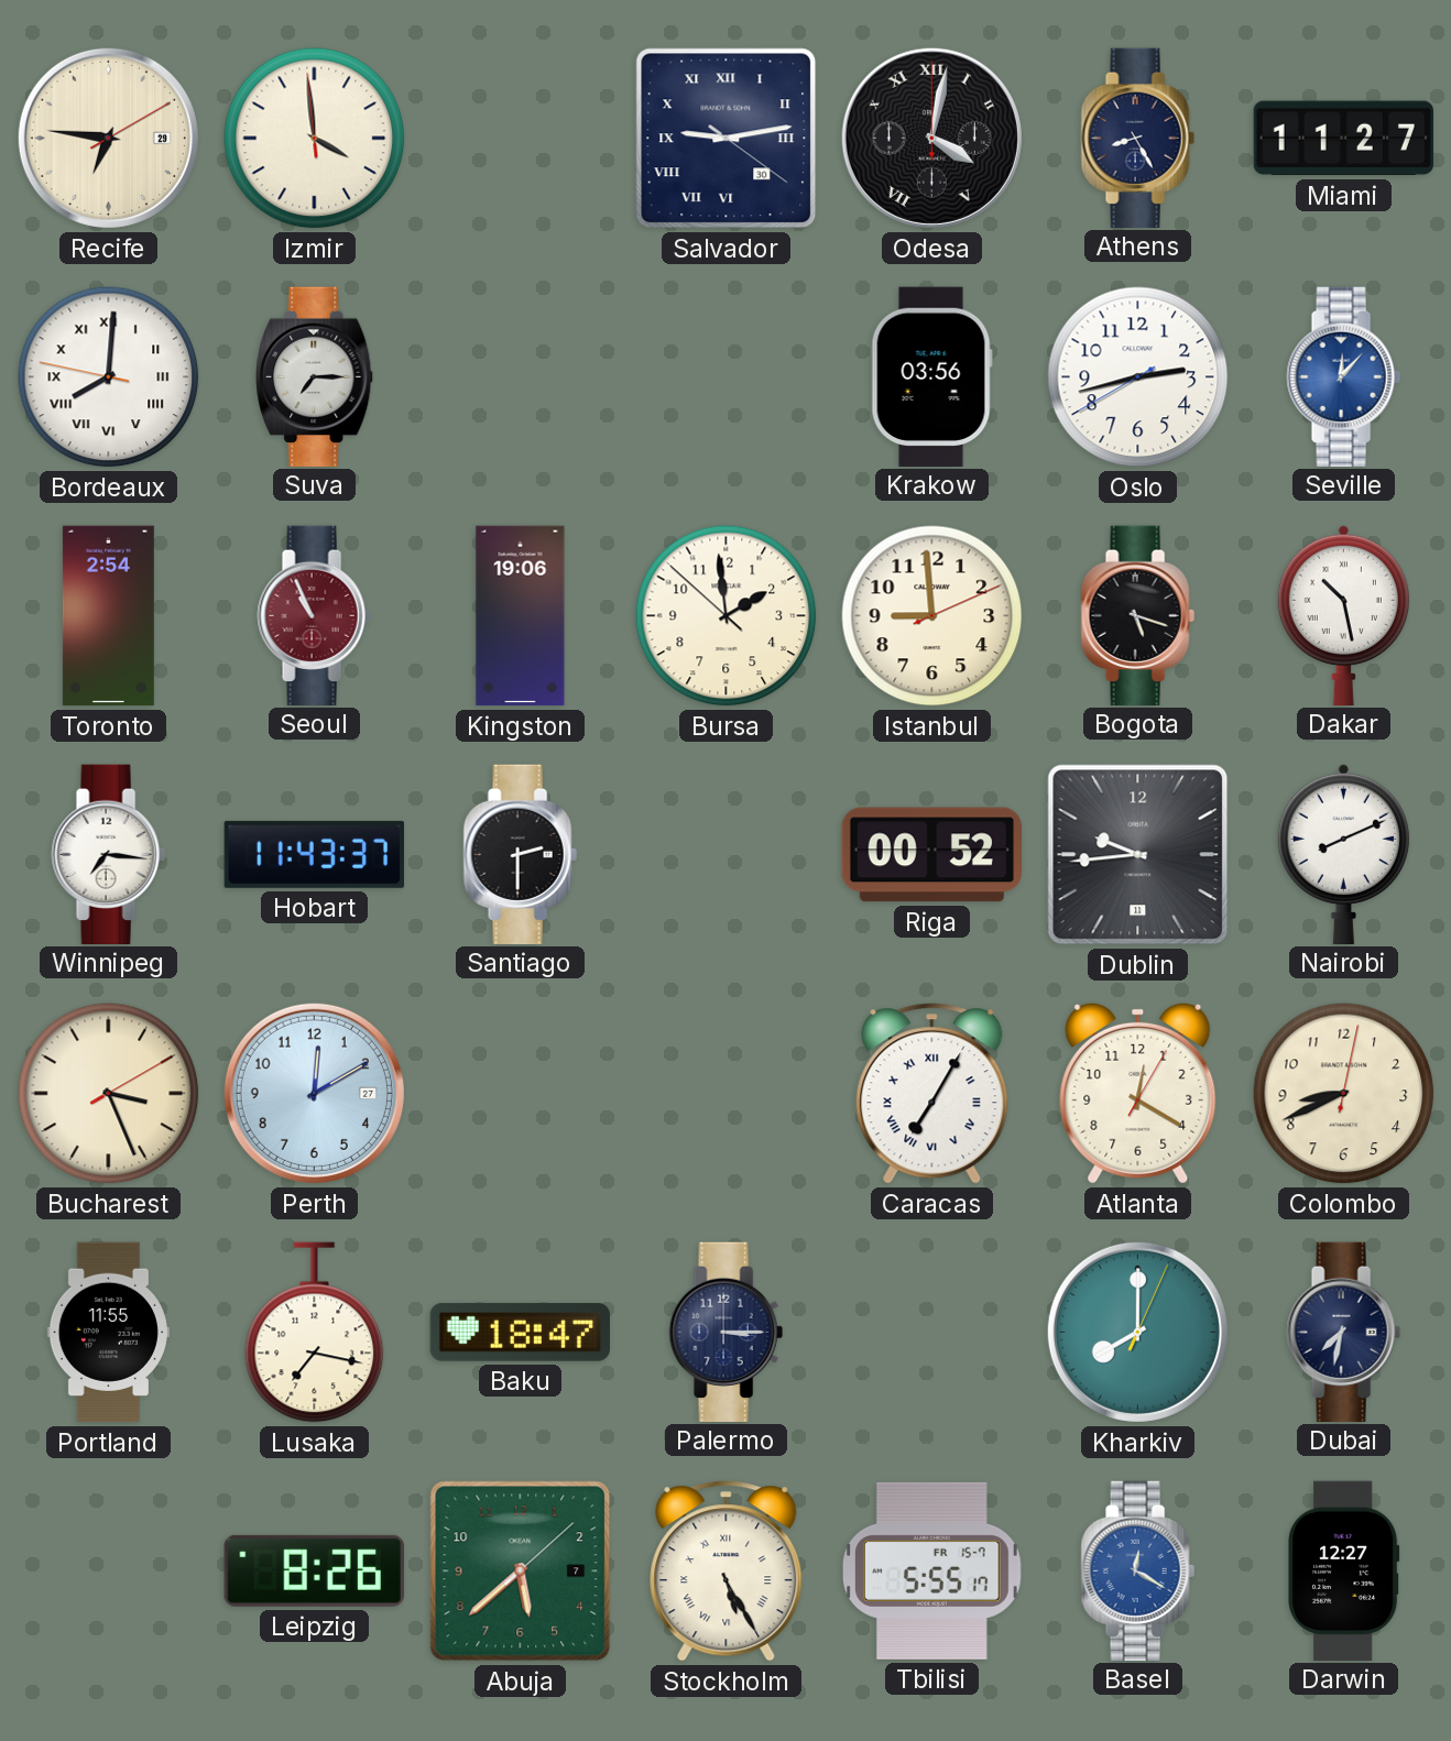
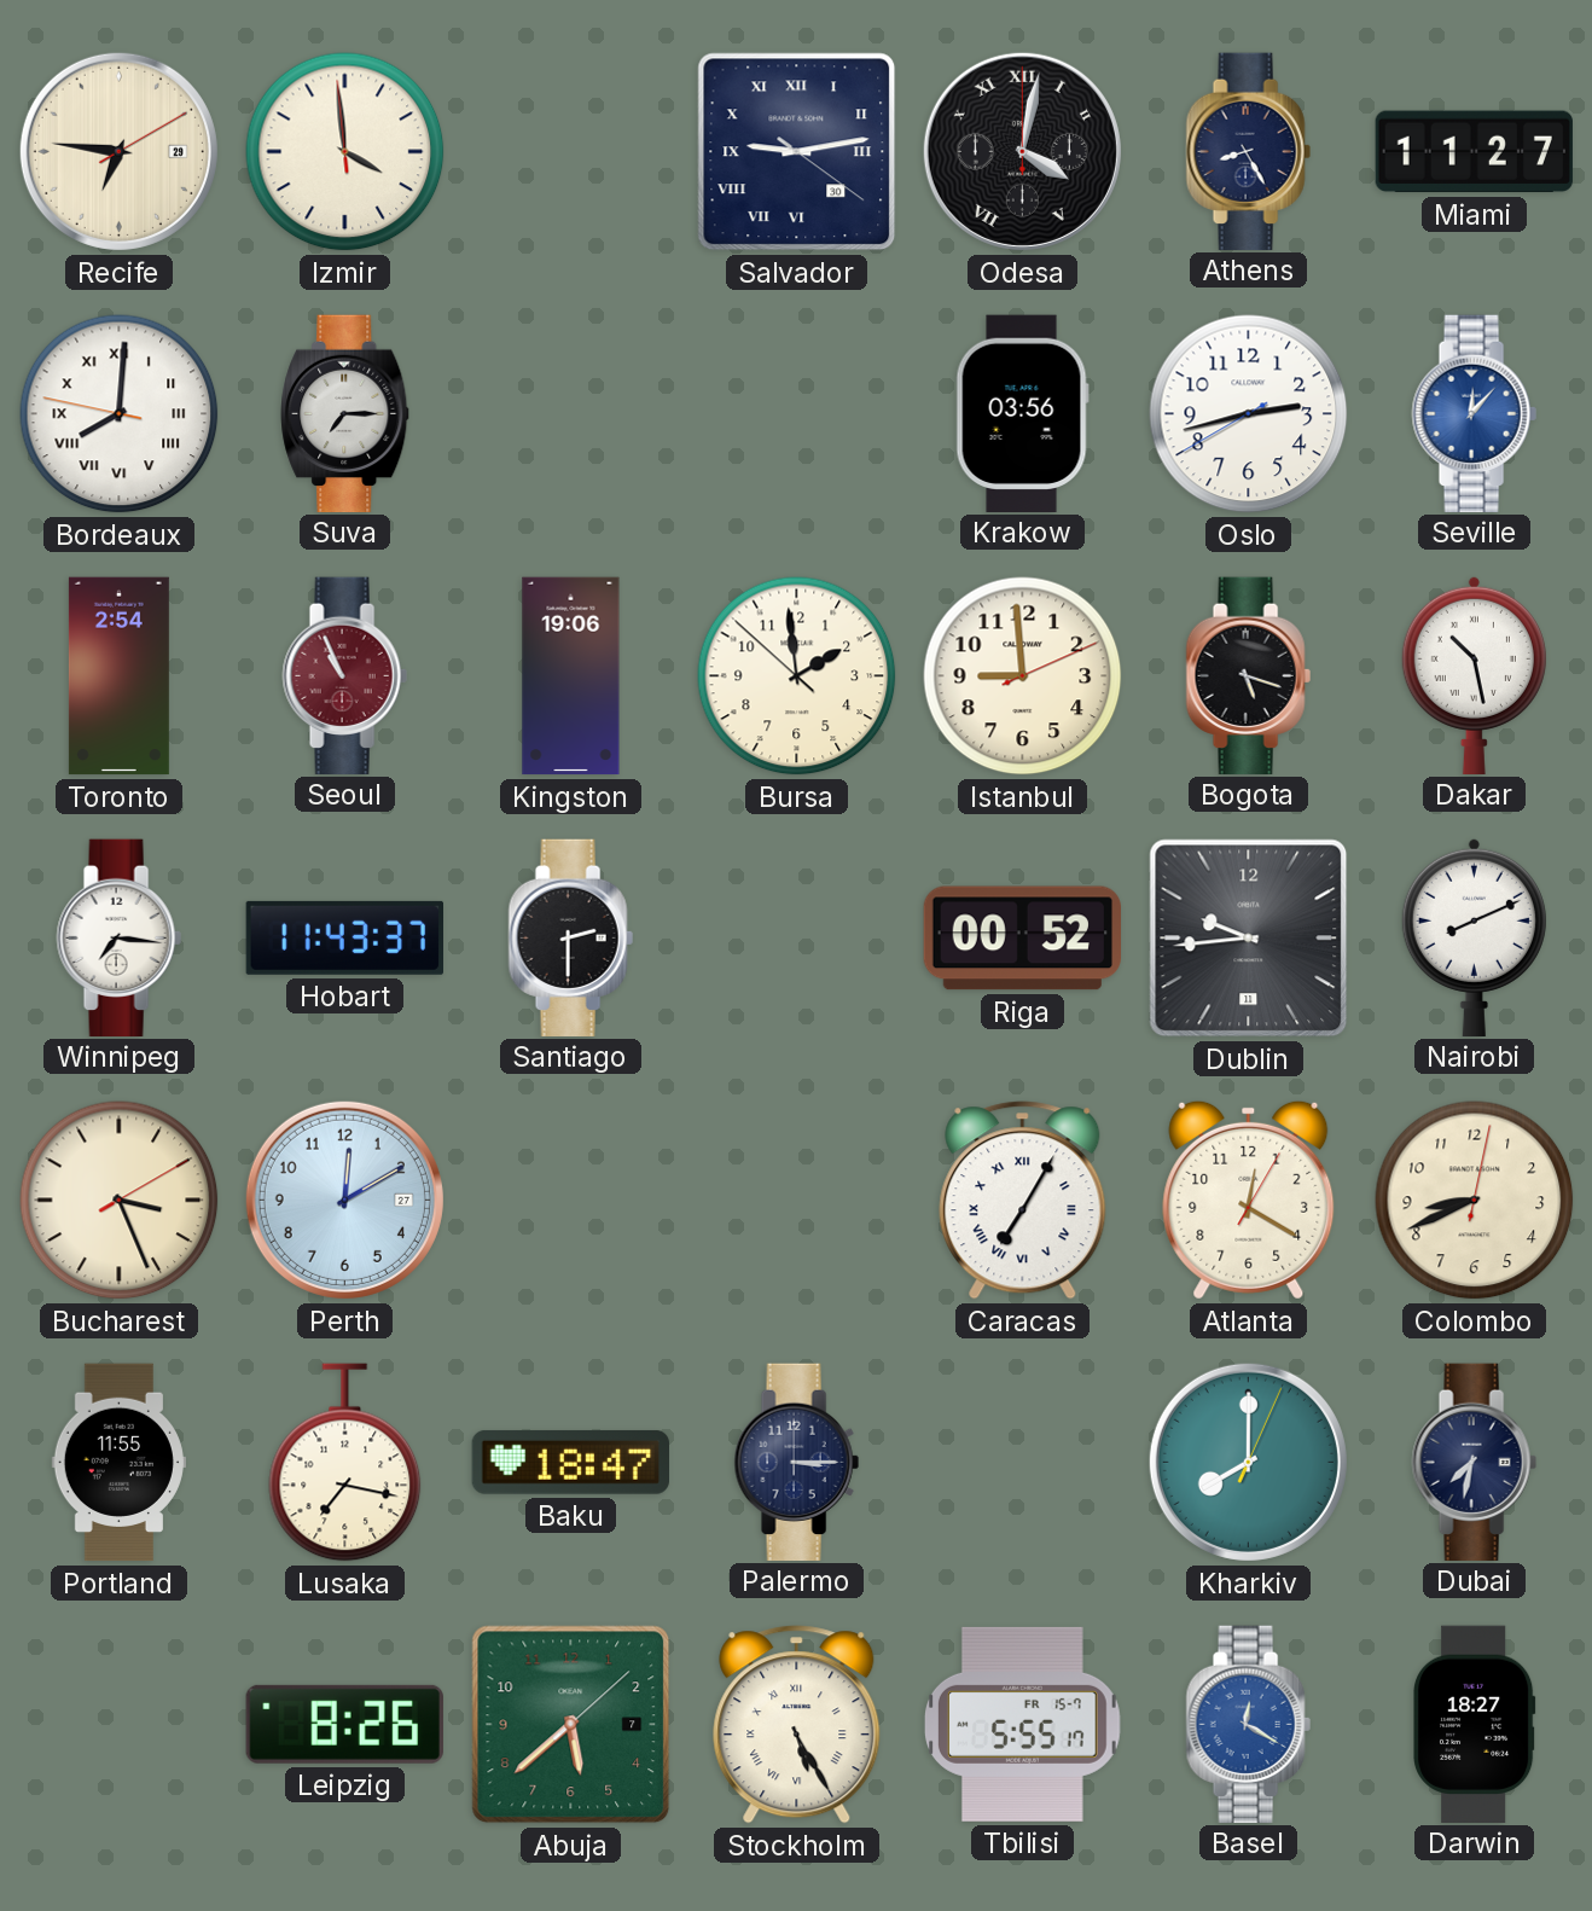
Darwin: 12:27 -> 18:27 (1475, 1724)
